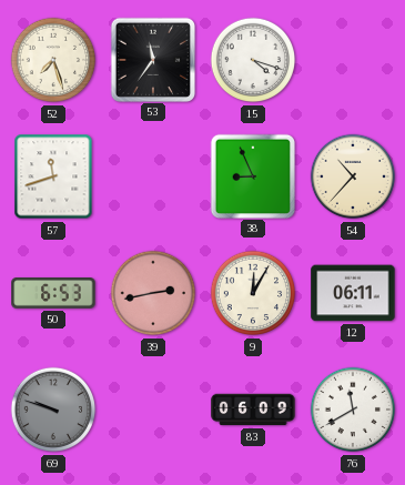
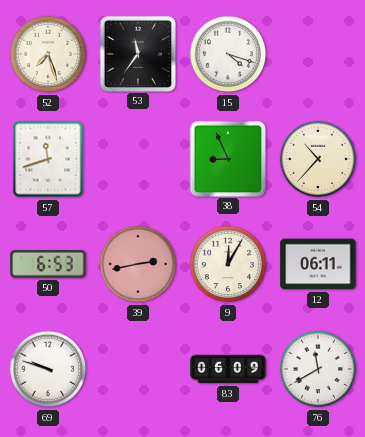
69 dial: grey -> white (48, 369)
